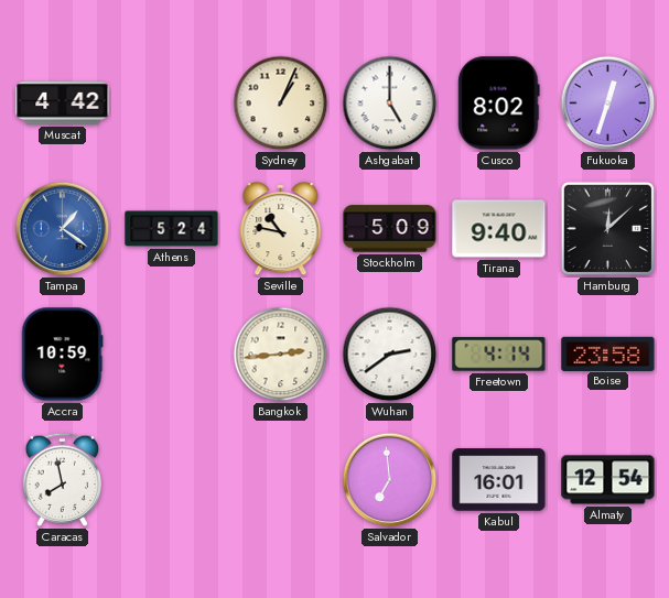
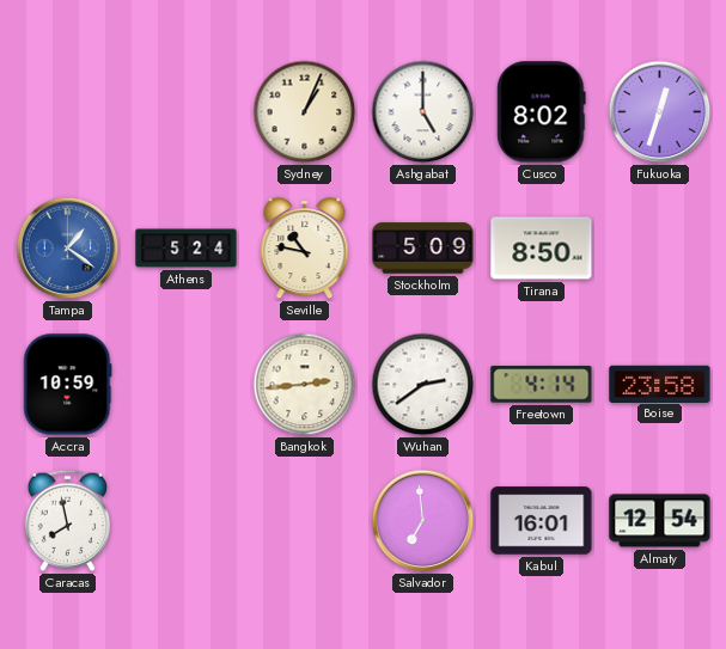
Muscat: 4:42 -> none (63, 104)
Tirana: 9:40 -> 8:50 (542, 249)
Hamburg: 12:08 -> none (608, 229)
